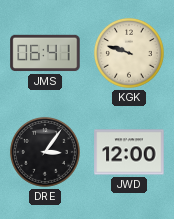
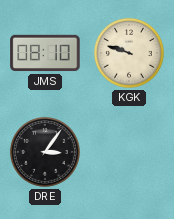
JMS: 06:41 -> 08:10 (45, 53)
JWD: 12:00 -> none (129, 152)
